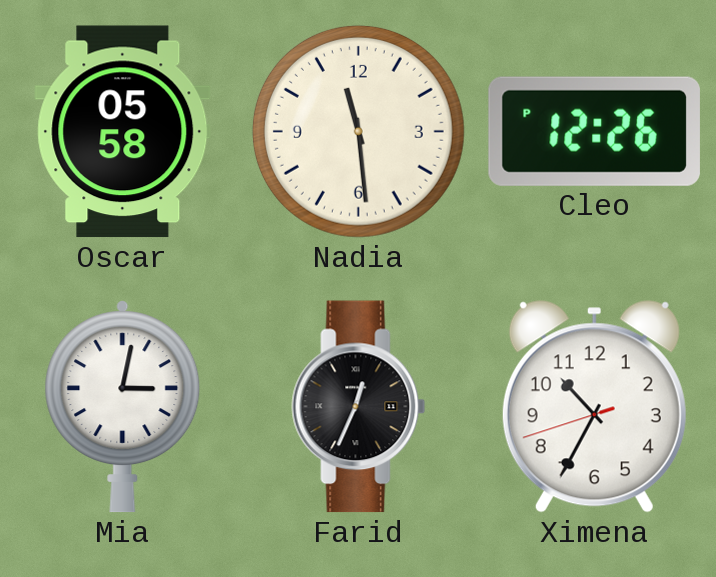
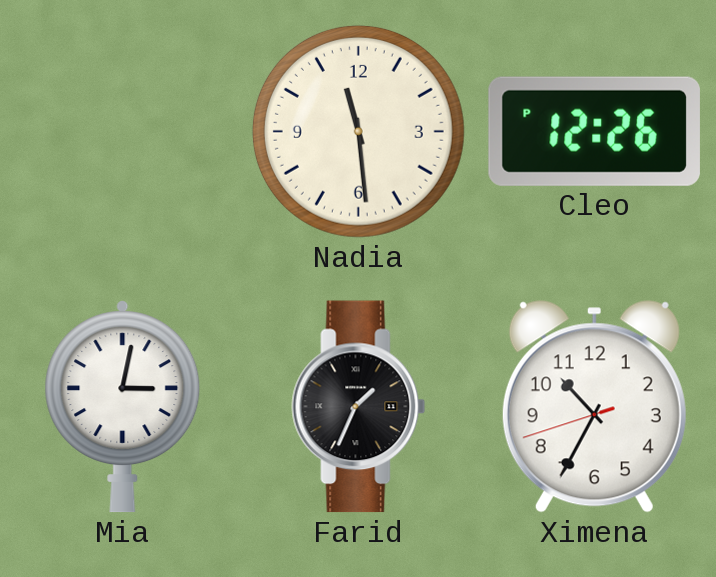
Oscar: 05:58 -> none (123, 132)
Farid: 12:34 -> 1:34 (359, 407)
